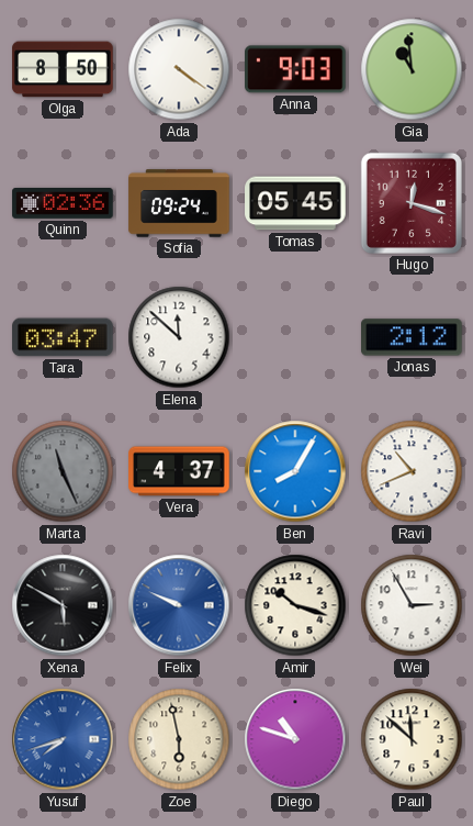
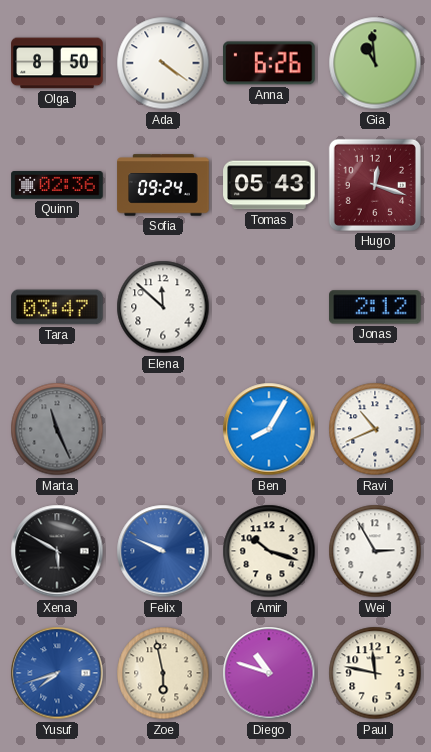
Anna: 9:03 -> 6:26 (270, 63)
Tomas: 05:45 -> 05:43 (269, 185)
Vera: 4:37 -> none (179, 471)
Paul: 11:52 -> 11:47 (375, 673)
